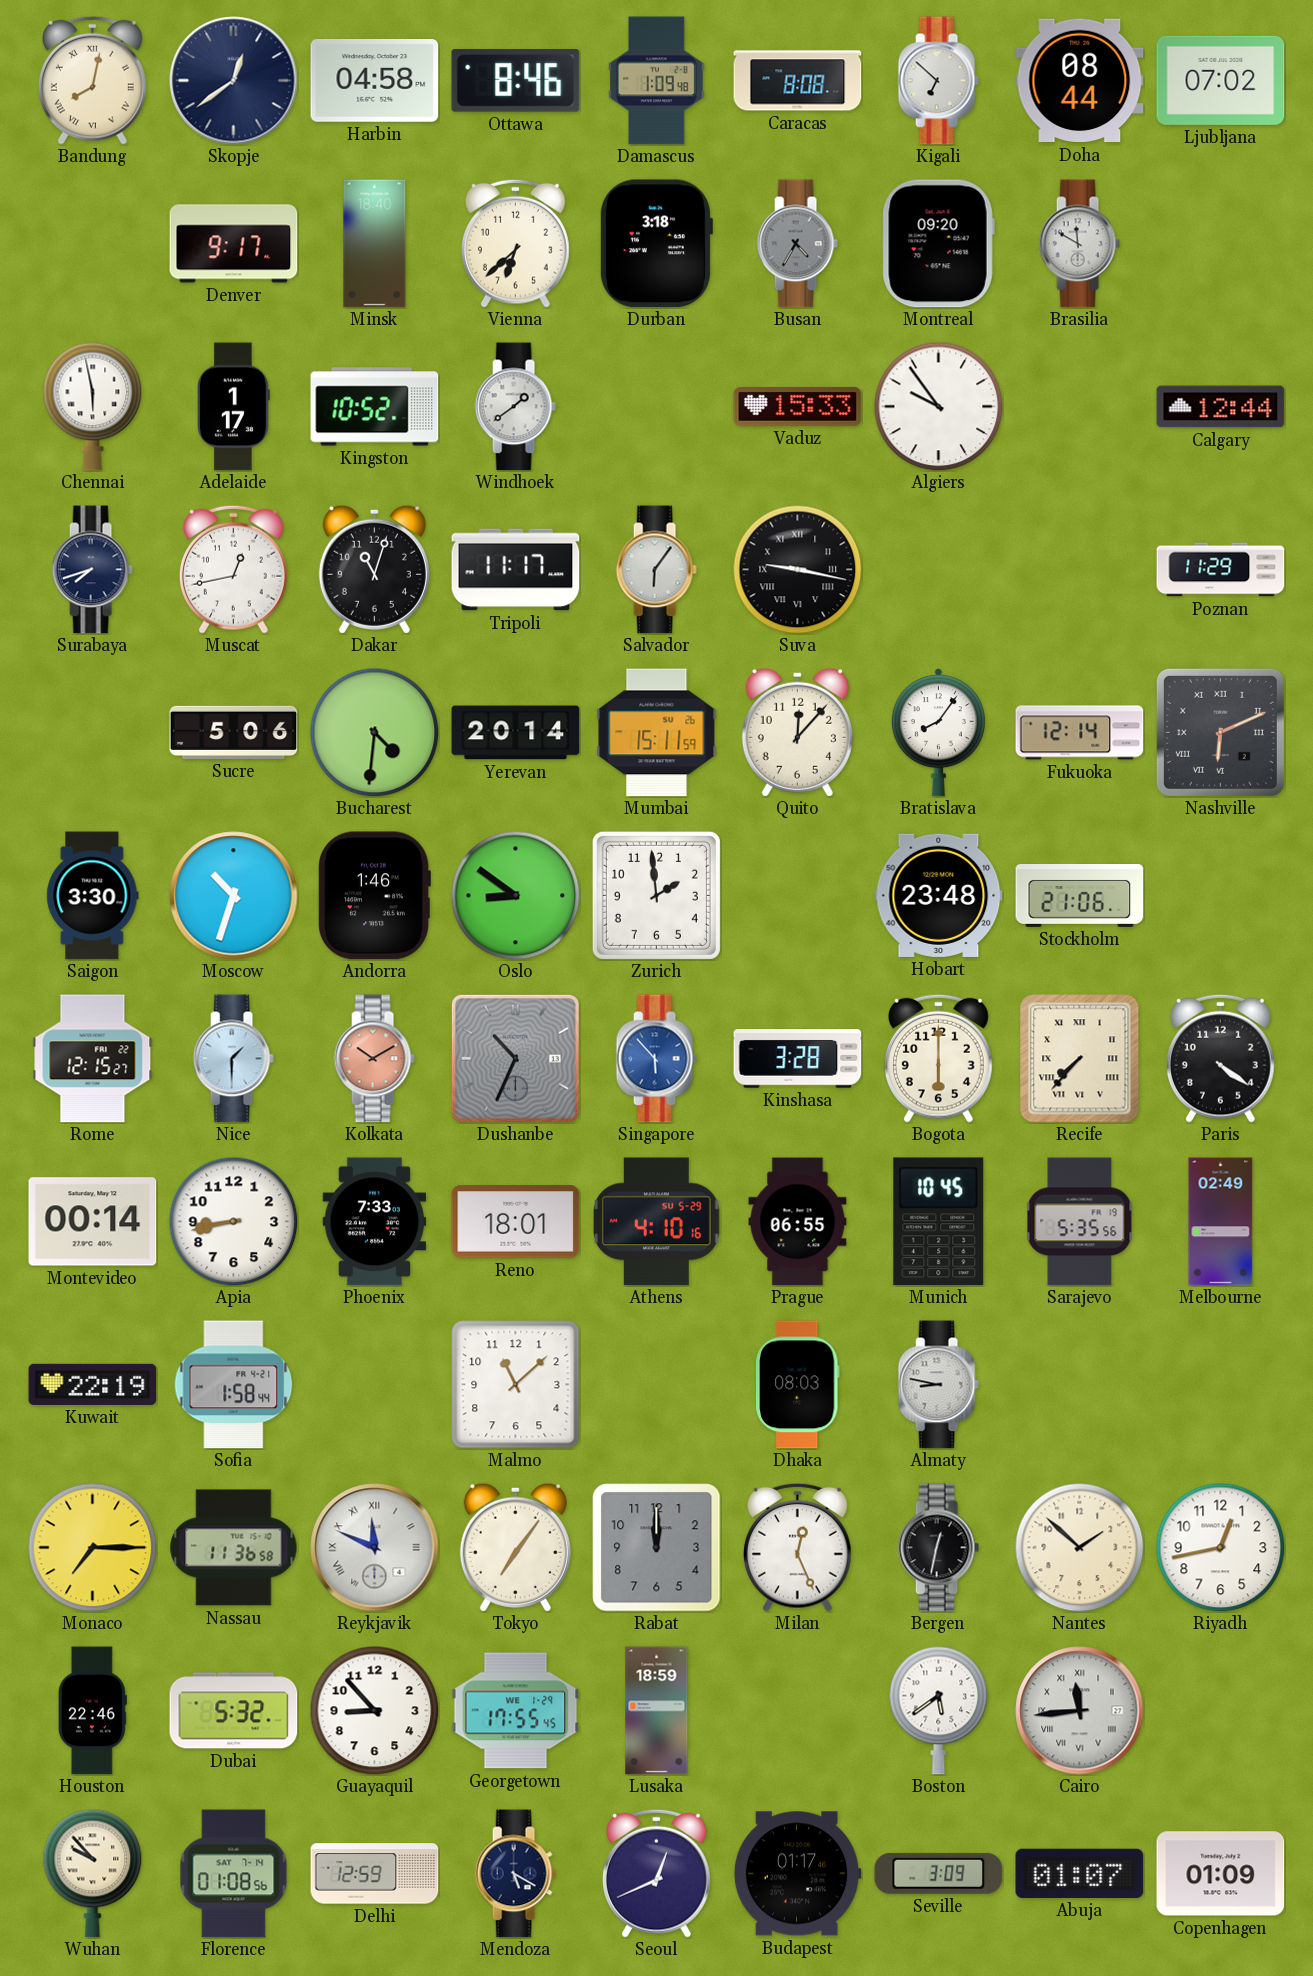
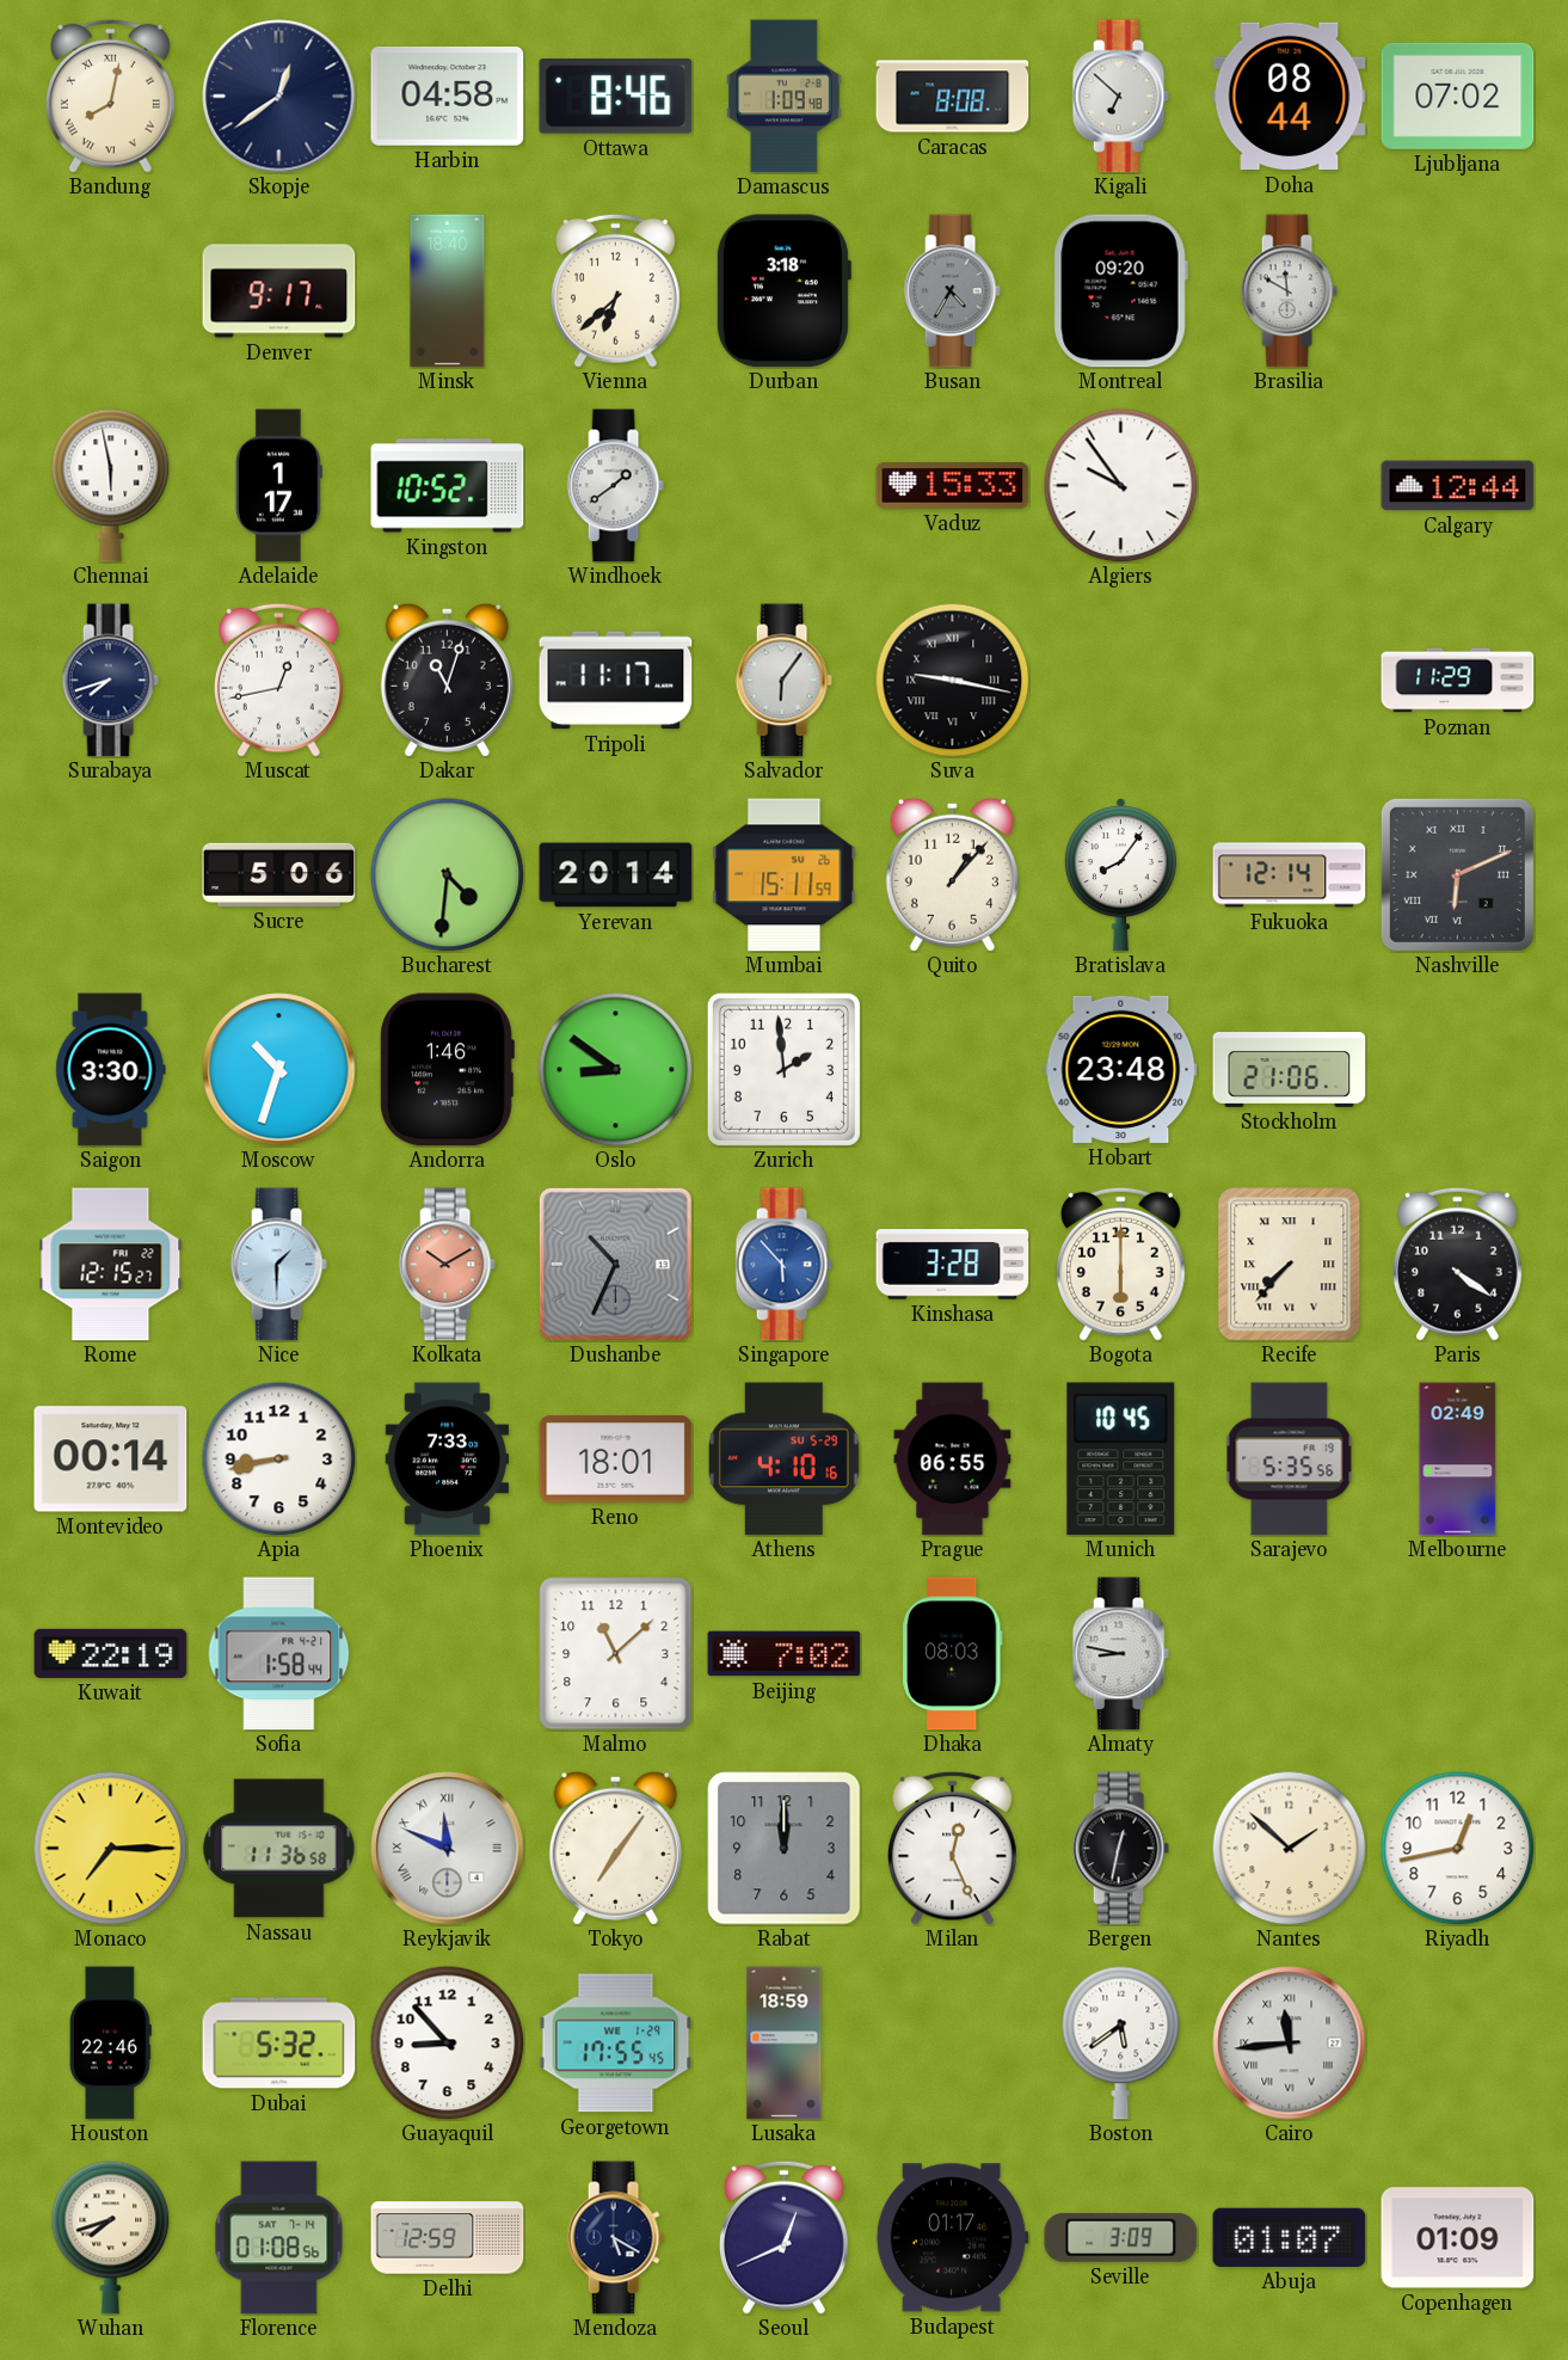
Quito: 12:07 -> 1:07 (952, 874)
Beijing: none -> 7:02 (785, 1654)
Wuhan: 9:53 -> 7:42 (111, 2237)
